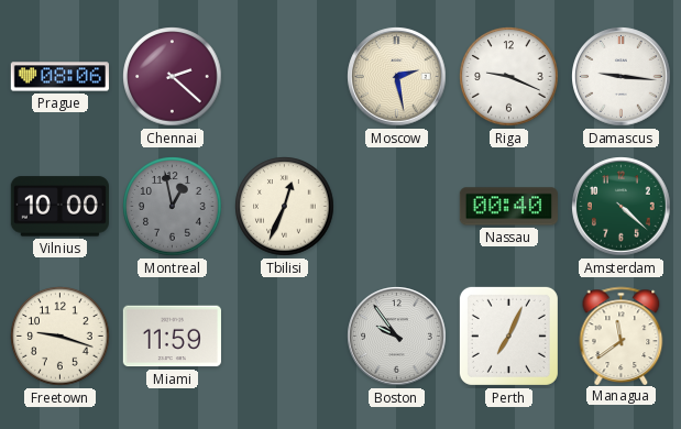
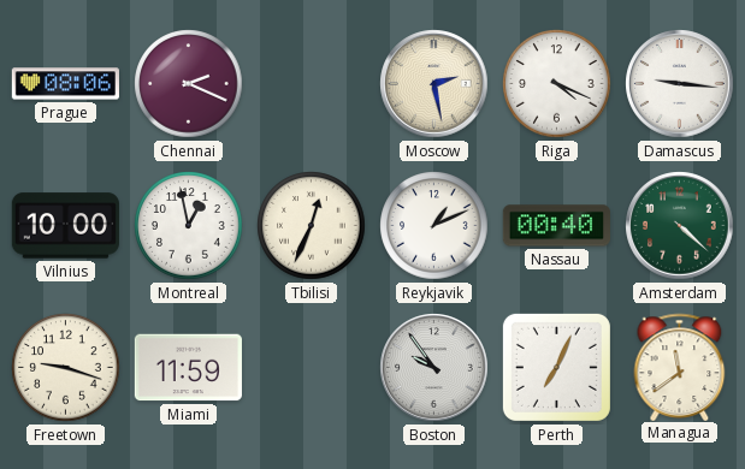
Chennai: 2:22 -> 2:19 (189, 84)
Riga: 9:19 -> 4:19 (557, 84)
Montreal dial: grey -> white (189, 226)
Reykjavik: none -> 1:11 (434, 226)
